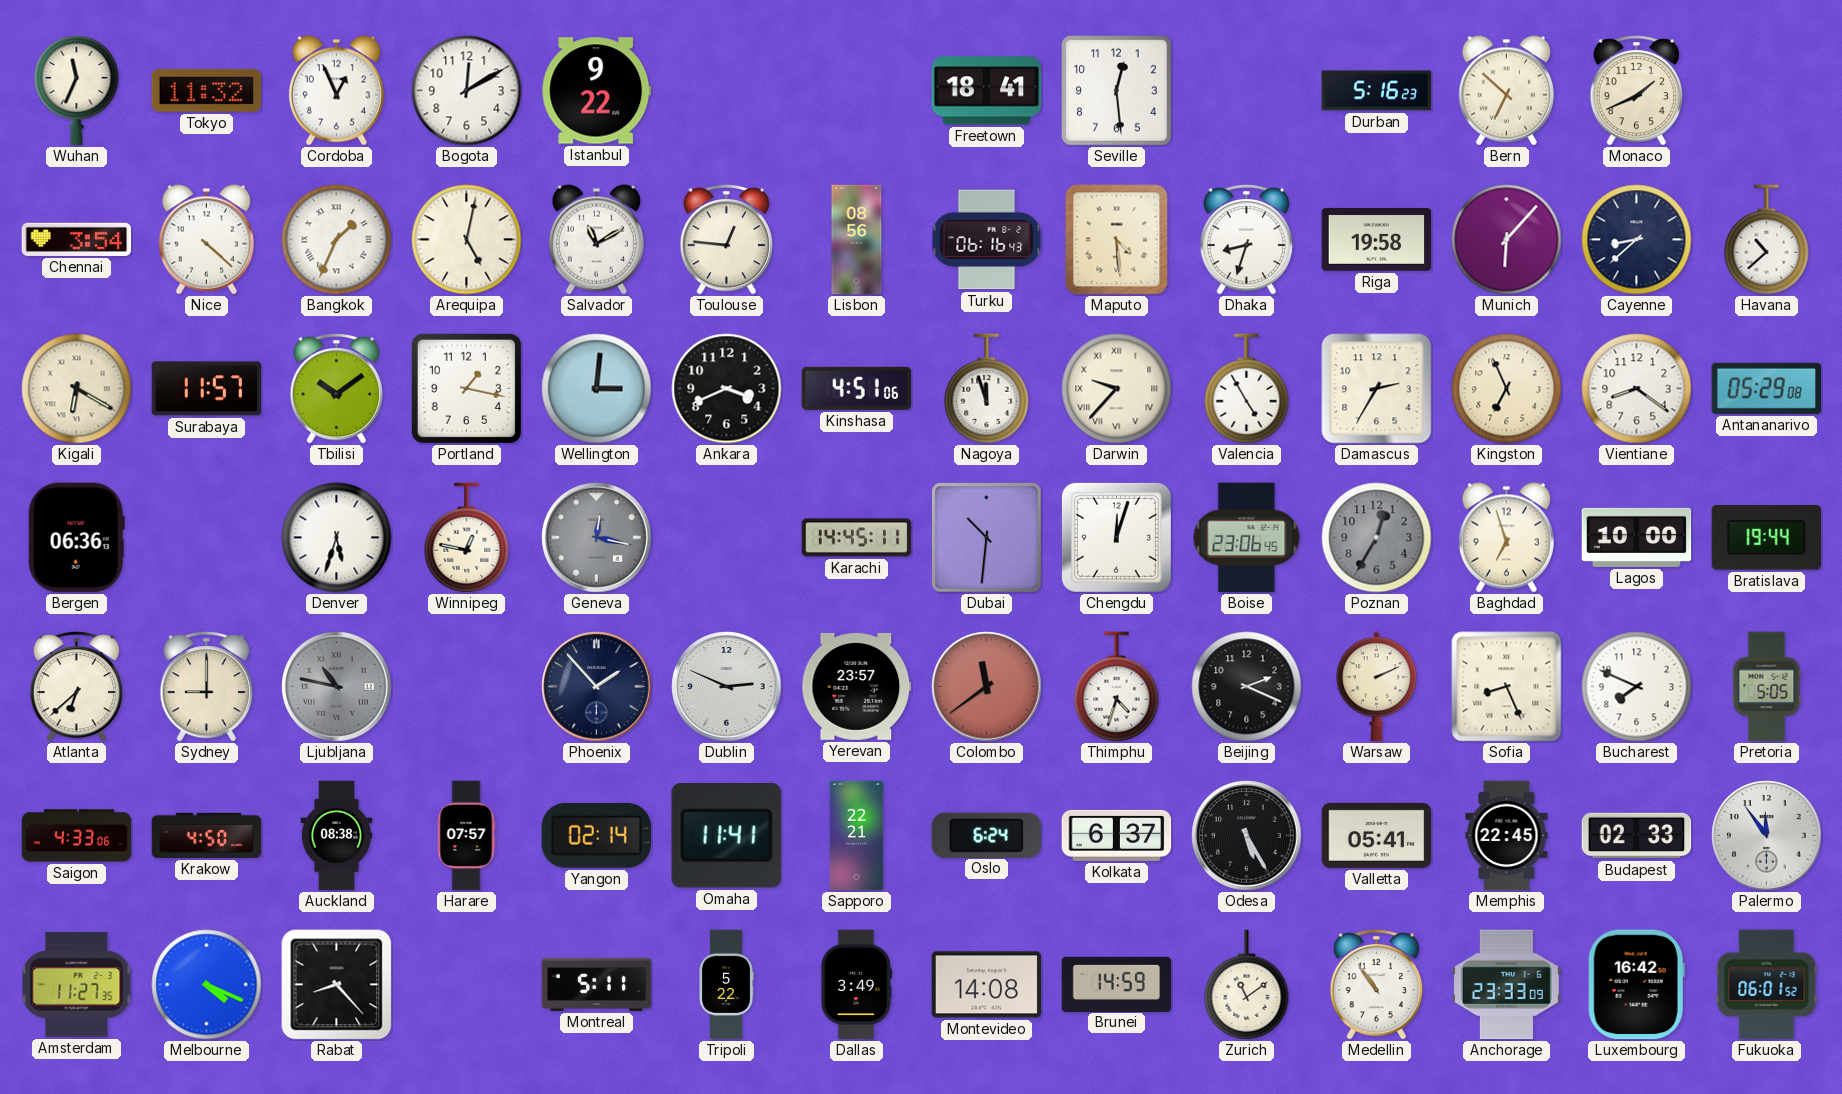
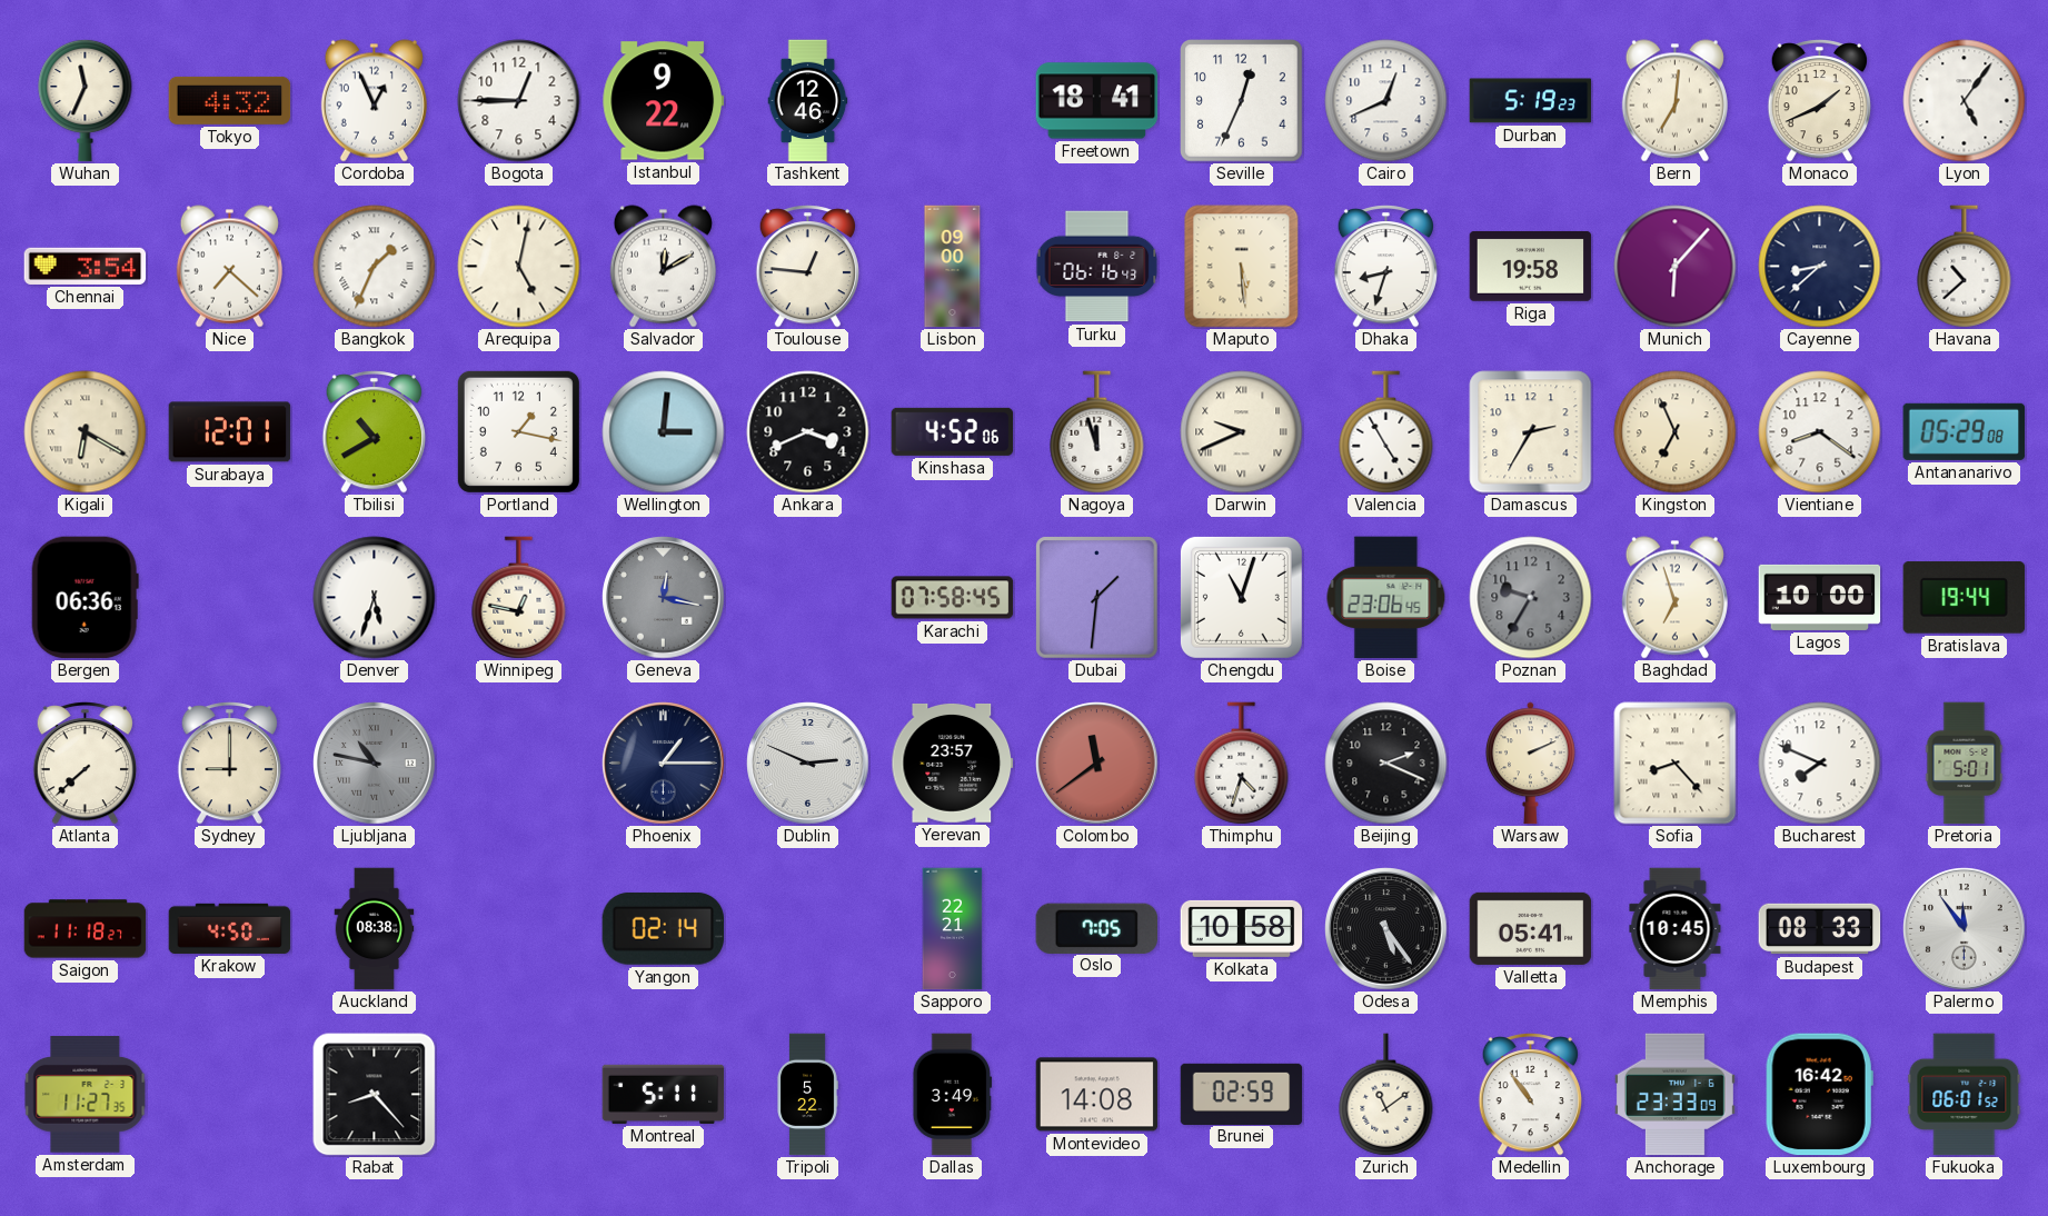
Tokyo: 11:32 -> 4:32 (230, 100)
Bogota: 12:10 -> 12:45 (519, 101)
Tashkent: none -> 12:46 (808, 101)
Seville: 12:29 -> 12:34 (1242, 101)
Cairo: none -> 12:41 (1386, 101)
Durban: 5:16 -> 5:19 (1531, 101)
Bern: 6:52 -> 7:01 (1674, 101)
Lyon: none -> 5:06 (1965, 101)
Nice: 4:22 -> 7:22 (229, 267)
Salvador: 11:10 -> 12:10 (663, 267)
Lisbon: 08:56 -> 09:00 (953, 267)
Maputo: 4:29 -> 5:29 (1242, 267)
Surabaya: 11:57 -> 12:01 (230, 432)
Tbilisi: 10:09 -> 10:40 (374, 432)
Kinshasa: 4:51 -> 4:52 (953, 431)
Darwin: 9:37 -> 9:41 (1242, 432)
Karachi: 14:45 -> 07:58 (953, 598)
Dubai: 10:31 -> 1:31 (1097, 598)
Chengdu: 12:03 -> 11:03 (1241, 597)
Poznan: 12:35 -> 9:35 (1531, 598)
Atlanta: 6:38 -> 7:38 (84, 764)
Phoenix: 1:53 -> 1:15 (664, 764)
Sofia: 8:26 -> 8:23 (1676, 764)
Pretoria: 5:05 -> 5:01 (1965, 764)
Saigon: 4:33 -> 11:18 (86, 929)
Harare: 07:57 -> none (466, 836)
Omaha: 11:41 -> none (726, 836)
Oslo: 6:24 -> 7:05 (1096, 928)
Kolkata: 6:37 -> 10:58 (1242, 928)
Odesa: 5:25 -> 5:24 (1386, 929)
Memphis: 22:45 -> 10:45 (1676, 929)
Budapest: 02:33 -> 08:33 (1820, 929)
Melbourne: 4:19 -> none (207, 985)
Brunei: 14:59 -> 02:59 (1242, 1094)
